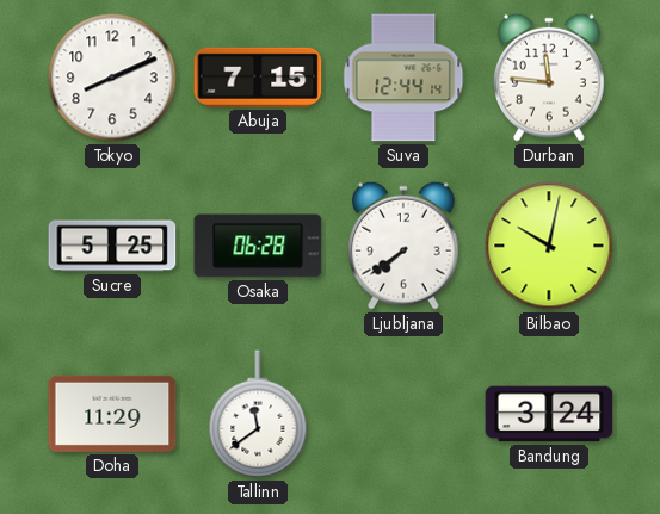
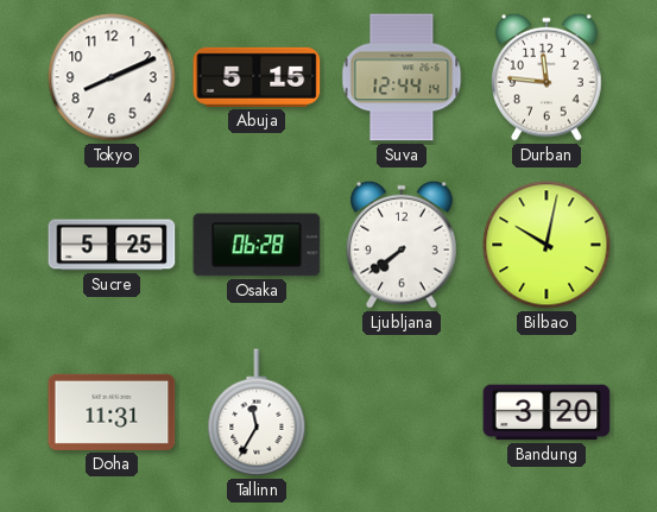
Abuja: 7:15 -> 5:15 (257, 77)
Doha: 11:29 -> 11:31 (112, 412)
Tallinn: 11:39 -> 11:35 (257, 412)
Bandung: 3:24 -> 3:20 (547, 412)
